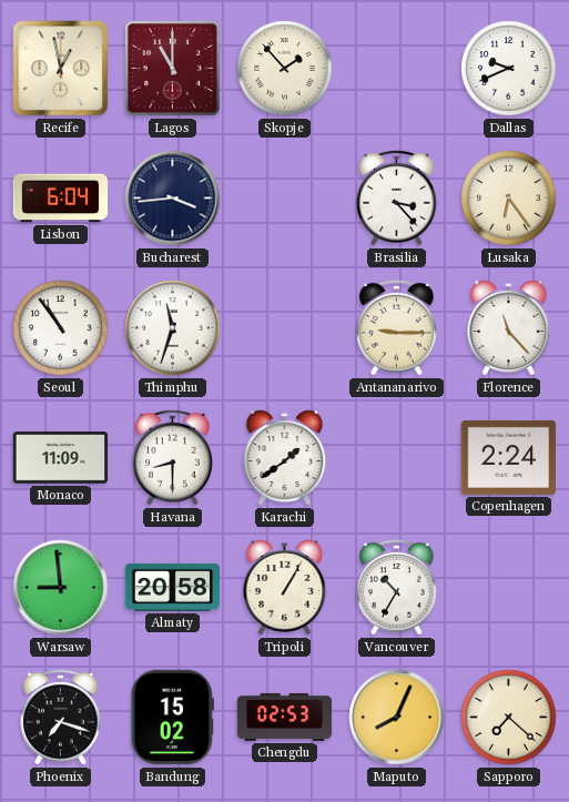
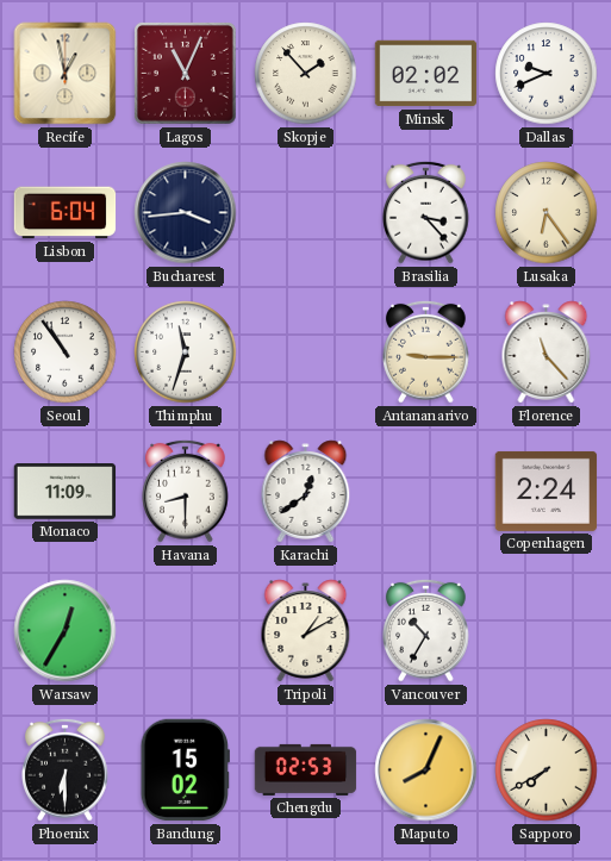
Lagos: 11:00 -> 11:04 (186, 74)
Minsk: none -> 02:02 (426, 74)
Karachi: 1:39 -> 12:39 (306, 492)
Warsaw: 8:59 -> 12:35 (66, 631)
Almaty: 20:58 -> none (173, 587)
Tripoli: 1:05 -> 1:10 (306, 631)
Phoenix: 7:18 -> 6:30 (66, 769)
Sapporo: 7:22 -> 7:40 (547, 770)
